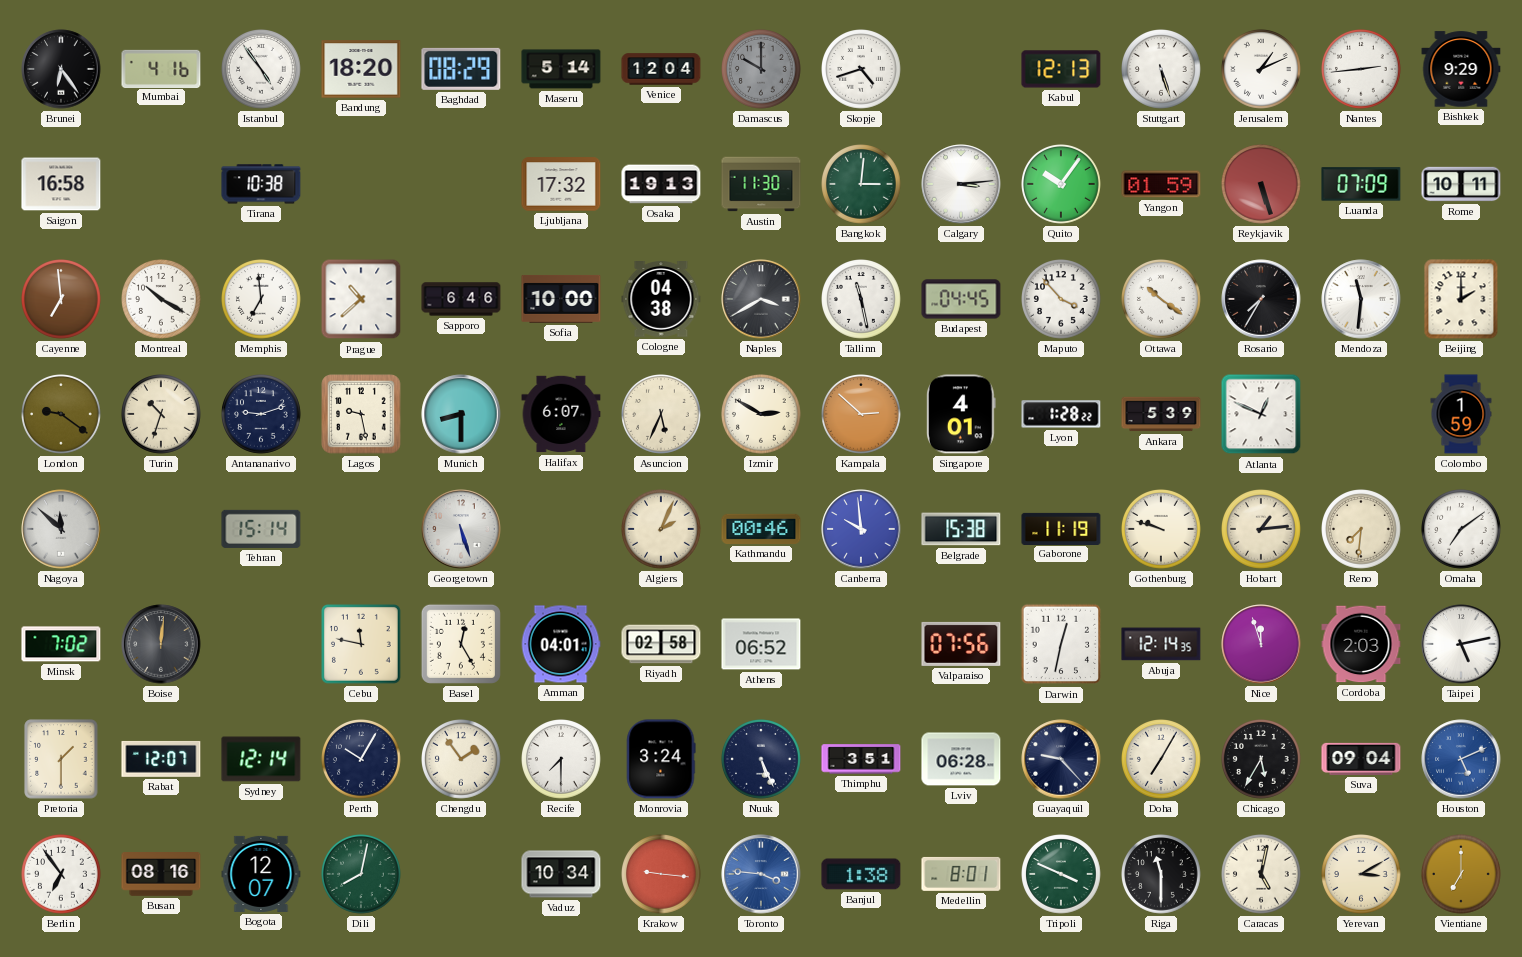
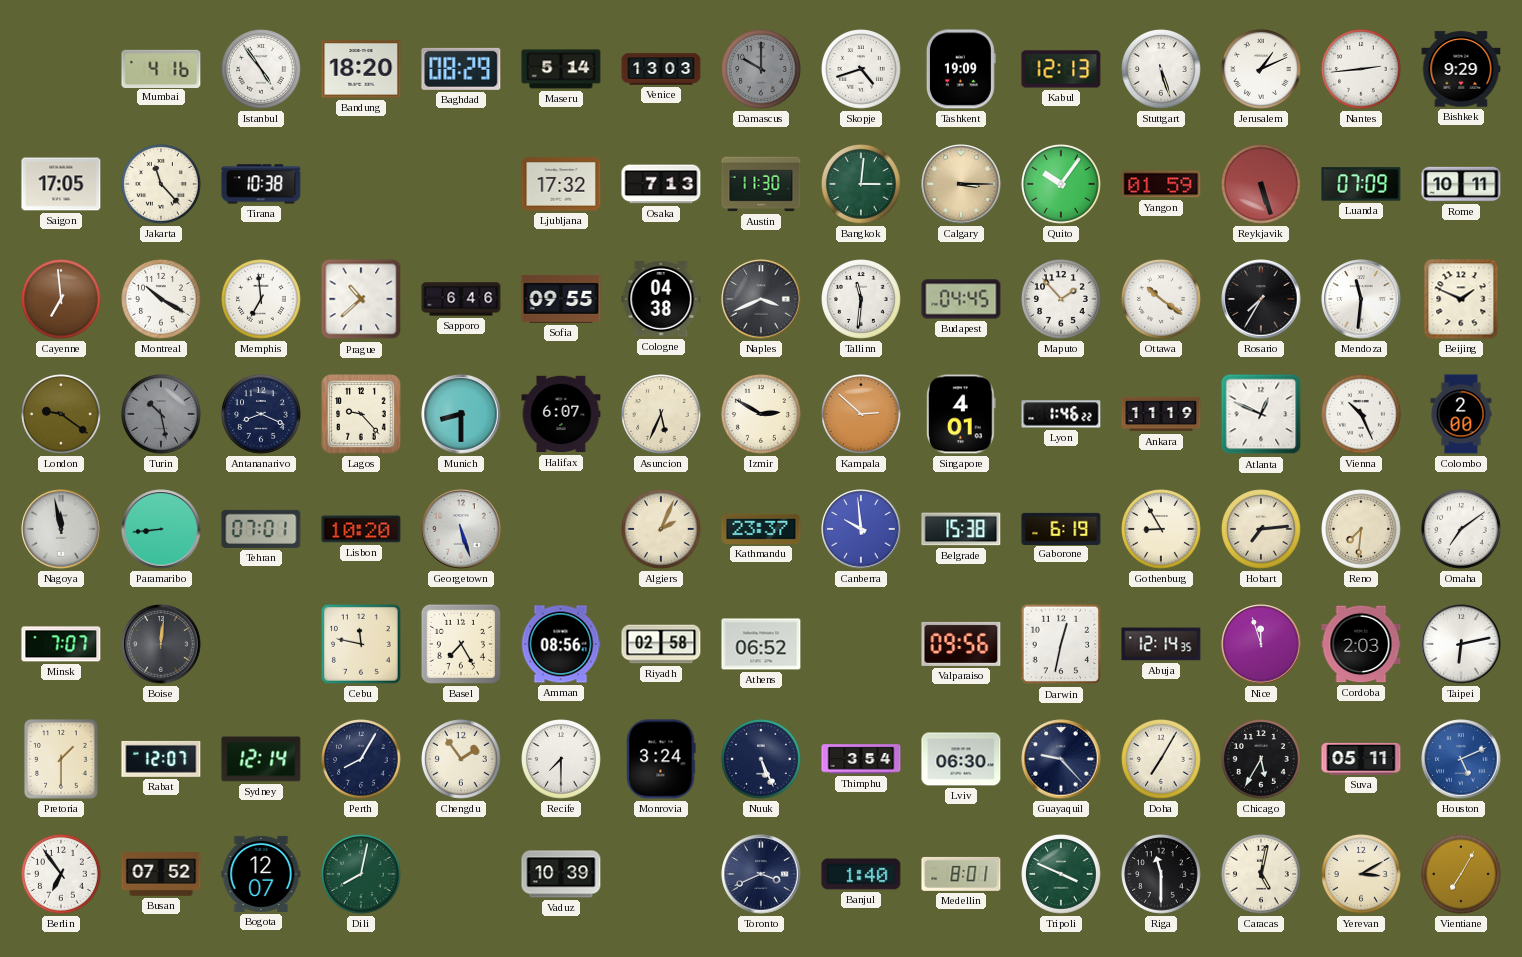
Brunei: 6:24 -> none (61, 69)
Venice: 12:04 -> 13:03 (661, 69)
Tashkent: none -> 19:09 (961, 69)
Saigon: 16:58 -> 17:05 (61, 184)
Jakarta: none -> 11:23 (162, 185)
Osaka: 19:13 -> 7:13 (661, 184)
Calgary: 3:14 -> 3:15 (961, 184)
Calgary dial: white -> champagne (961, 184)
Sofia: 10:00 -> 09:55 (561, 299)
Naples: 3:40 -> 3:41 (761, 299)
Tallinn: 11:28 -> 11:31 (862, 300)
Maputo: 3:53 -> 1:53 (1062, 300)
Beijing: 2:00 -> 1:49 (1461, 299)
Turin: 10:33 -> 10:28 (162, 415)
Turin dial: cream -> grey (162, 415)
Antananarivo: 9:12 -> 8:19 (262, 415)
Lagos: 9:28 -> 9:23 (361, 414)
Lyon: 1:28 -> 1:46 (1061, 414)
Ankara: 5:39 -> 11:19 (1161, 414)
Vienna: none -> 10:26 (1362, 415)
Colombo: 1:59 -> 2:00 (1461, 414)
Nagoya: 11:52 -> 11:58 (61, 529)
Paramaribo: none -> 8:44 (161, 529)
Tehran: 15:14 -> 07:01 (261, 529)
Lisbon: none -> 10:20 (361, 529)
Kathmandu: 00:46 -> 23:37 (761, 529)
Gaborone: 11:19 -> 6:19 (1061, 528)
Gothenburg: 9:48 -> 8:55 (1162, 530)
Hobart: 1:14 -> 7:14 (1262, 530)
Minsk: 7:02 -> 7:07 (61, 644)
Basel: 12:25 -> 7:25 (461, 644)
Amman: 04:01 -> 08:56 (561, 644)
Valparaiso: 07:56 -> 09:56 (961, 644)
Taipei: 5:13 -> 6:13 (1461, 644)
Perth: 10:05 -> 8:05 (362, 760)
Thimphu: 3:51 -> 3:54 (861, 759)
Lviv: 06:28 -> 06:30 (961, 759)
Suva: 09:04 -> 05:11 (1361, 759)
Busan: 08:16 -> 07:52 (161, 875)
Vaduz: 10:34 -> 10:39 (561, 874)
Krakow: 9:16 -> none (662, 875)
Toronto: 3:46 -> 3:41 (761, 874)
Toronto dial: blue -> navy (761, 874)
Banjul: 1:38 -> 1:40 (861, 874)
Vientiane: 7:00 -> 7:05 (1462, 875)
